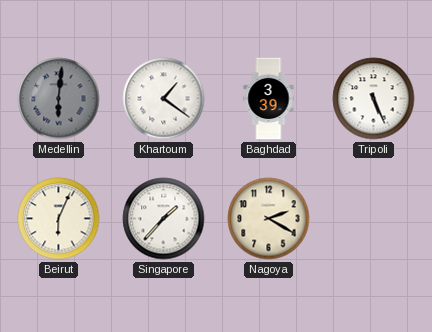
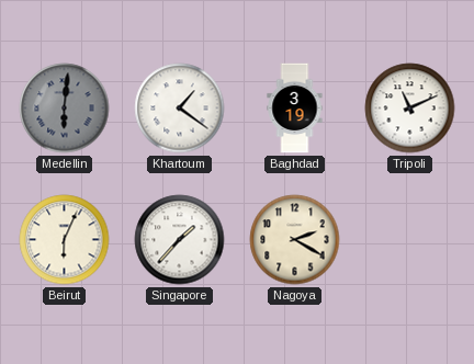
Baghdad: 3:39 -> 3:19 (295, 109)
Tripoli: 5:26 -> 11:11 (410, 109)
